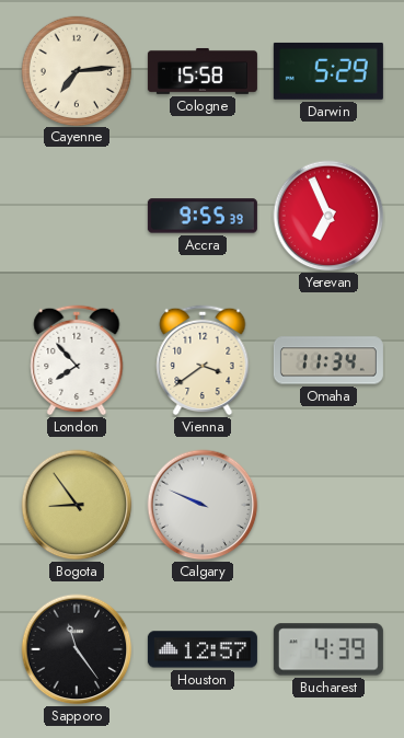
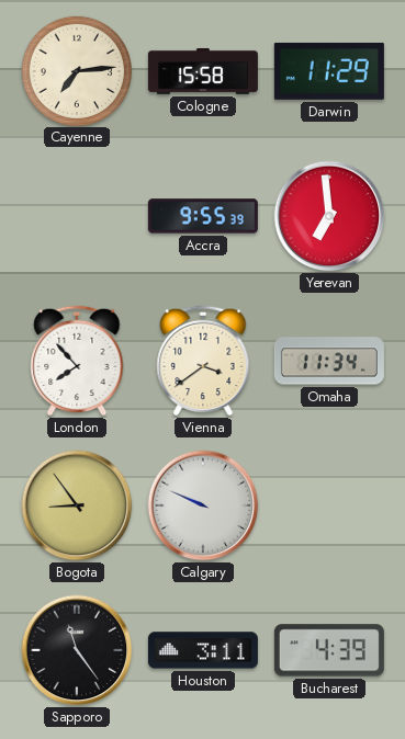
Darwin: 5:29 -> 11:29 (329, 71)
Yerevan: 6:56 -> 6:59 (329, 216)
Houston: 12:57 -> 3:11 (203, 650)
